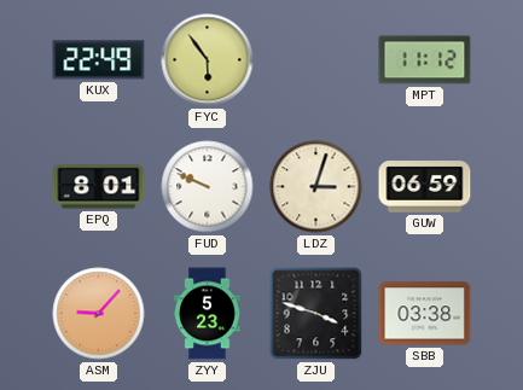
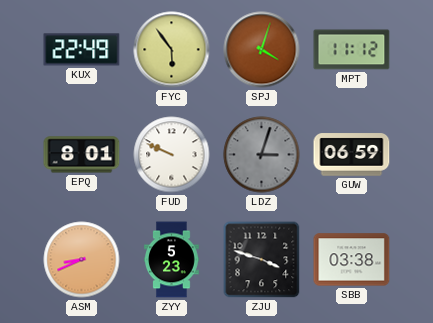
SPJ: none -> 4:03 (262, 50)
LDZ dial: cream -> grey (262, 155)
ASM: 9:07 -> 8:41 (82, 260)
